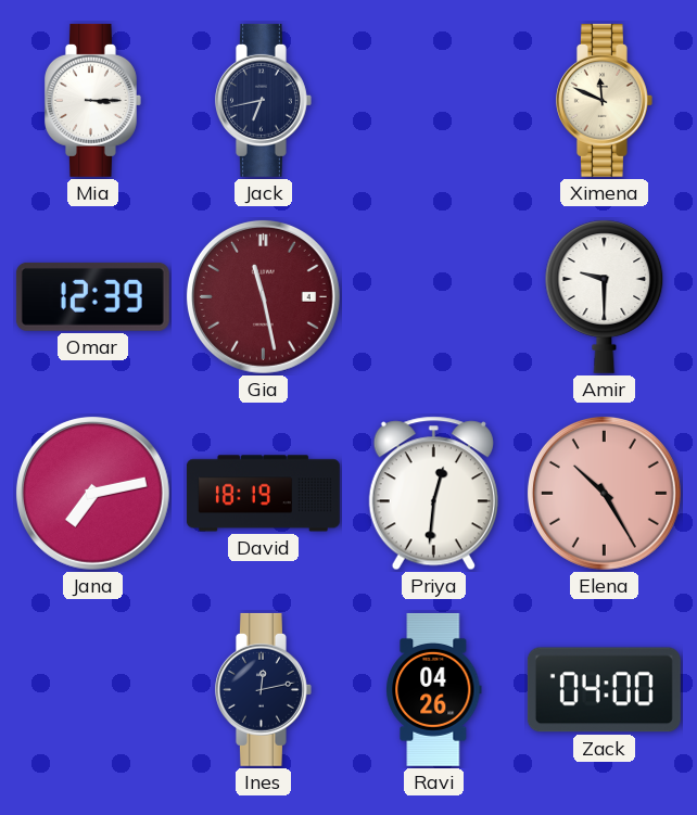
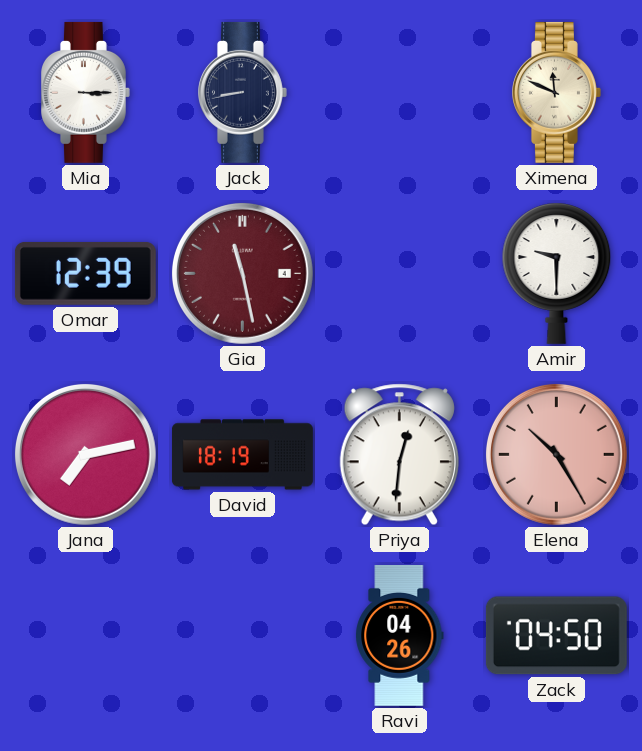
Jack: 6:43 -> 8:43 (243, 92)
Ines: 12:13 -> none (264, 689)
Zack: 04:00 -> 04:50 (556, 636)
